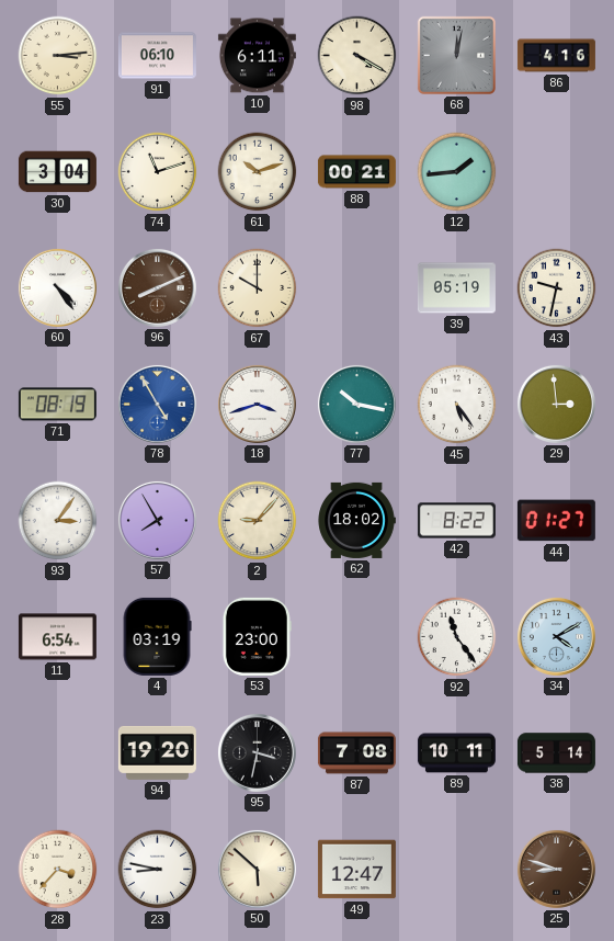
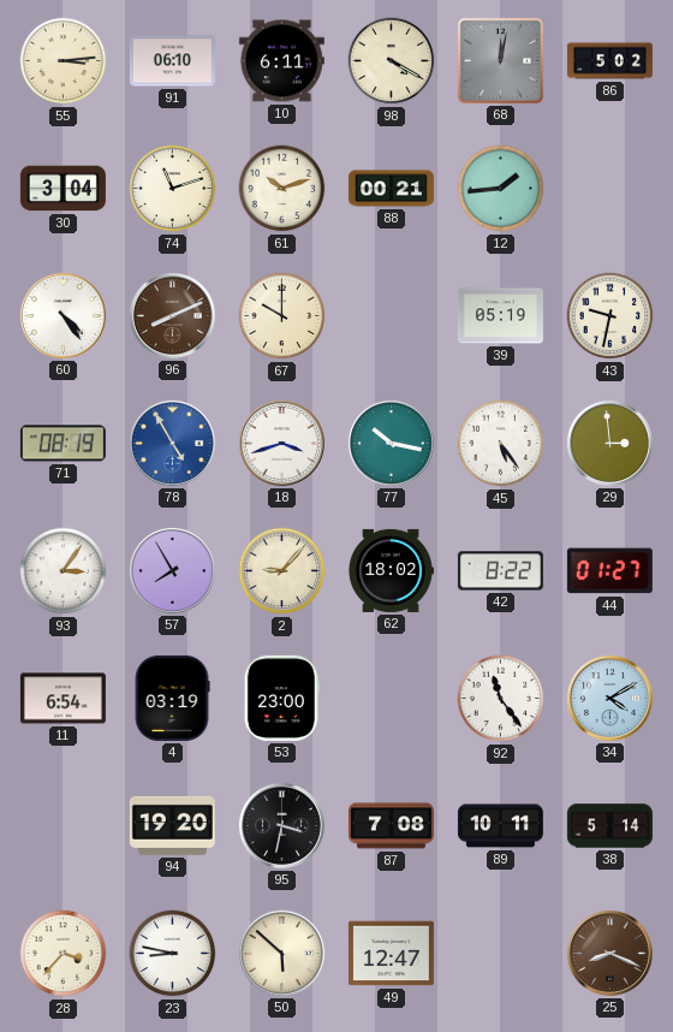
86: 4:16 -> 5:02 (609, 61)
25: 8:48 -> 8:19 (609, 953)
